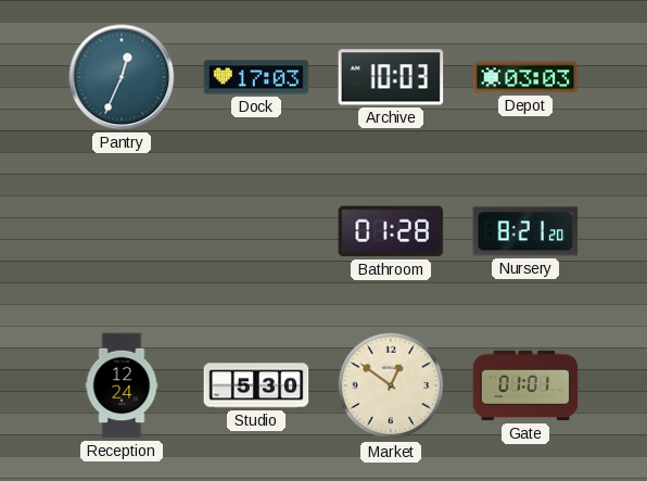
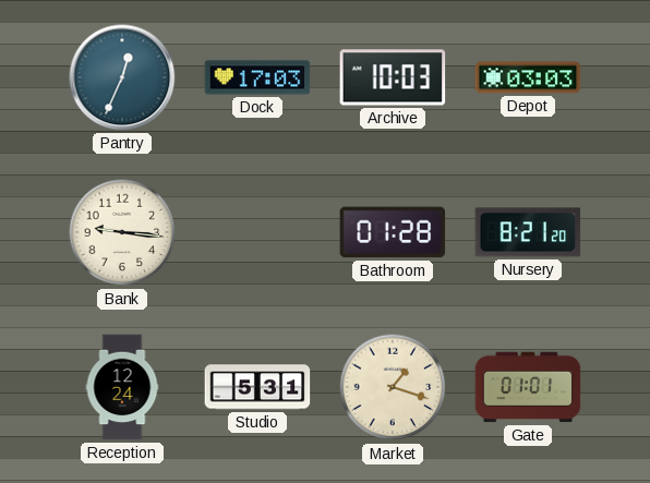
Bank: none -> 9:16 (122, 232)
Studio: 5:30 -> 5:31 (257, 387)
Market: 12:51 -> 1:18 (393, 387)
